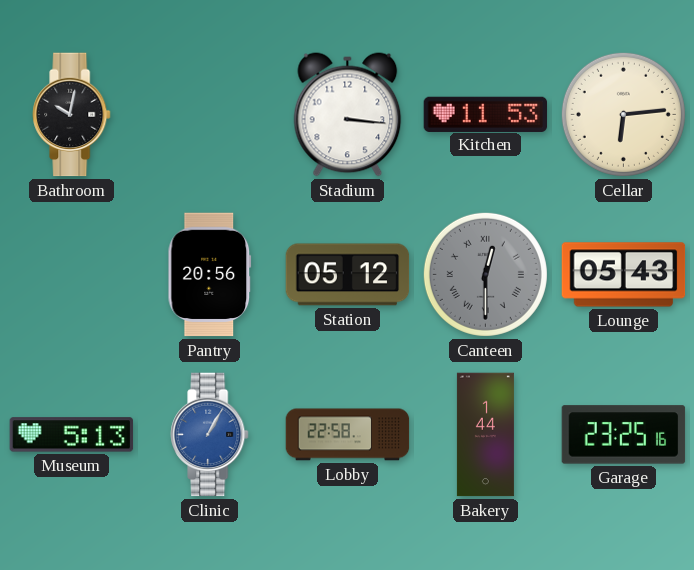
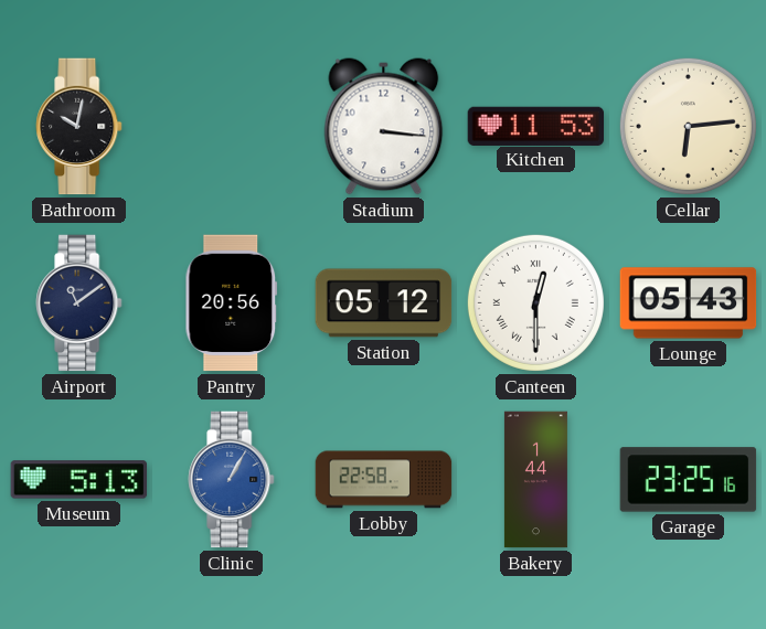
Airport: none -> 11:09 (79, 303)
Canteen dial: grey -> white (535, 302)
